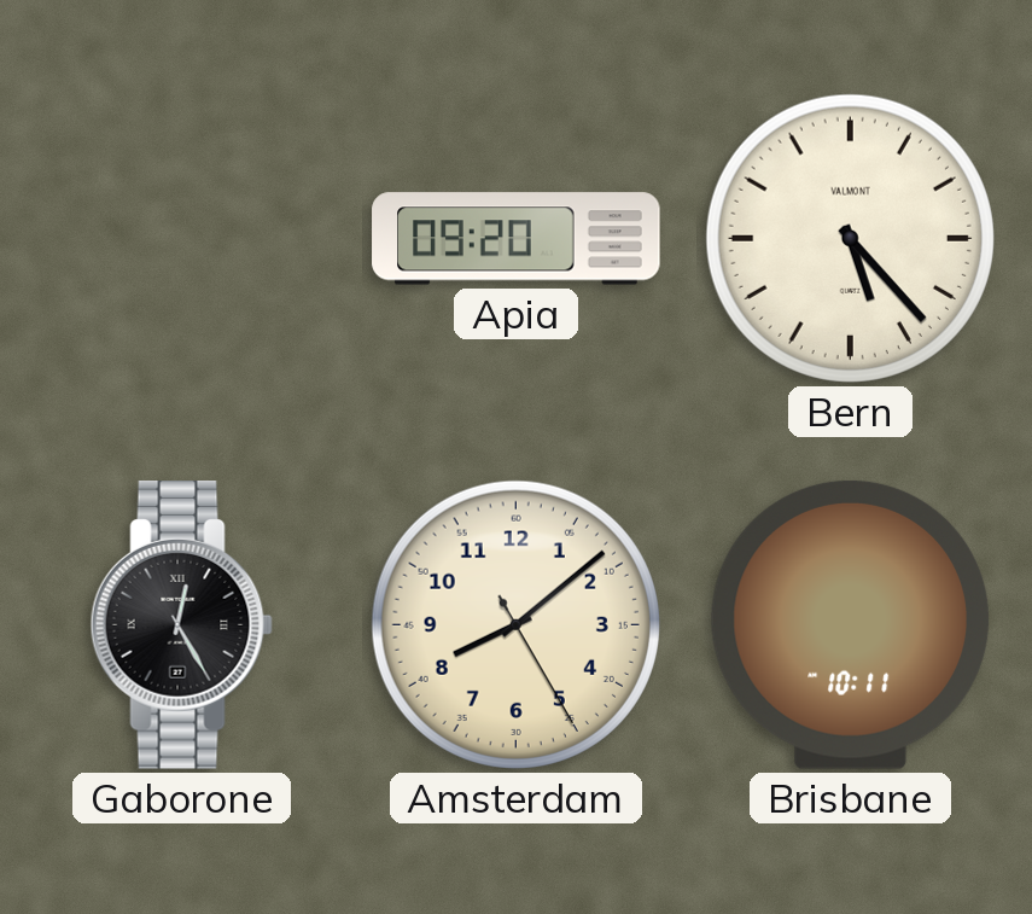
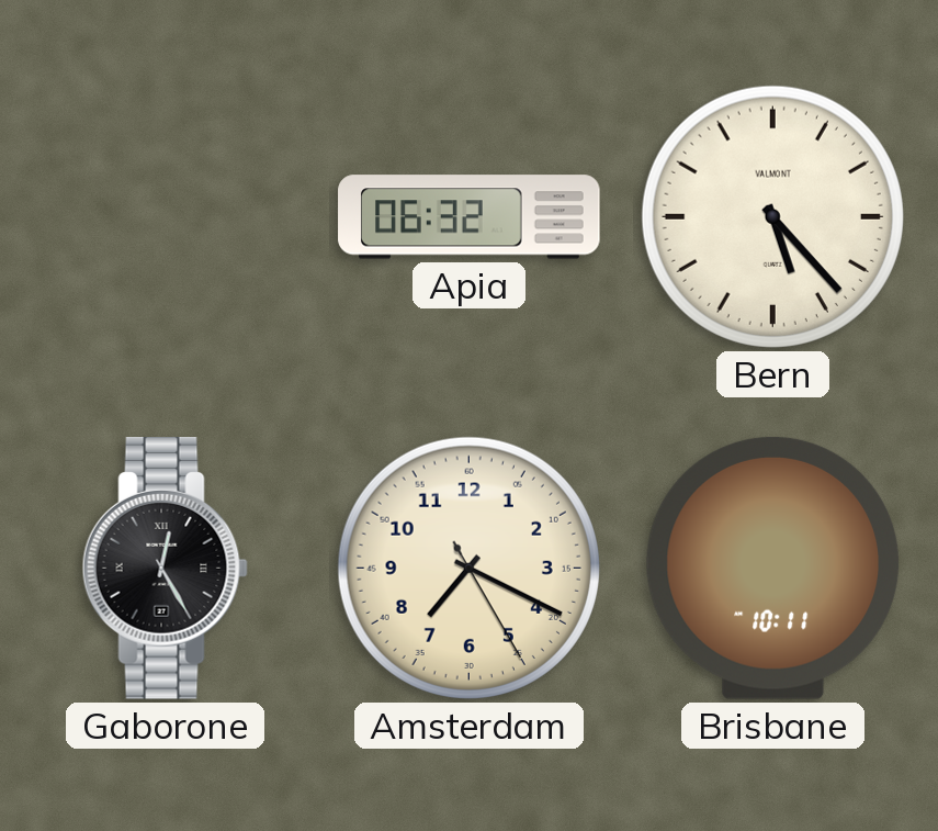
Apia: 09:20 -> 06:32 (470, 217)
Amsterdam: 8:08 -> 7:19 (468, 568)
